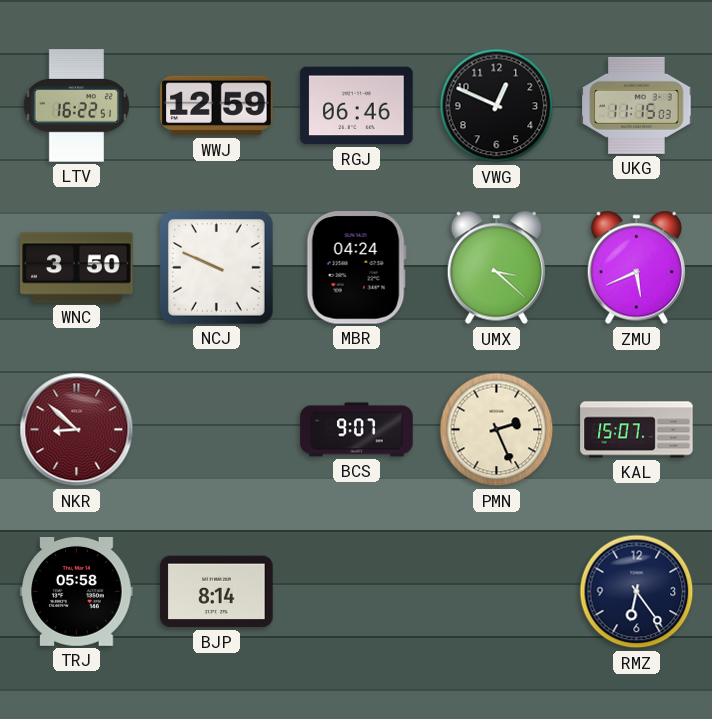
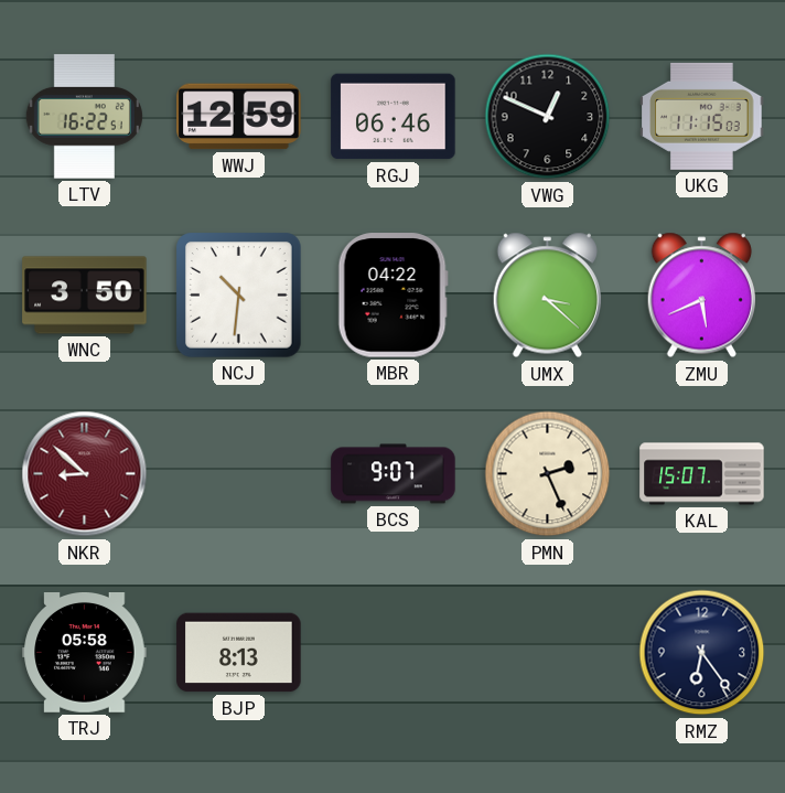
NCJ: 9:49 -> 10:31 (239, 296)
MBR: 04:24 -> 04:22 (392, 296)
BJP: 8:14 -> 8:13 (239, 653)
